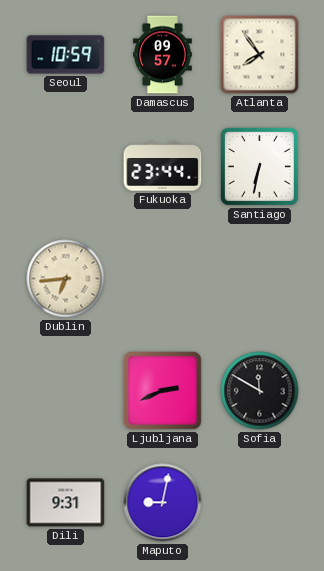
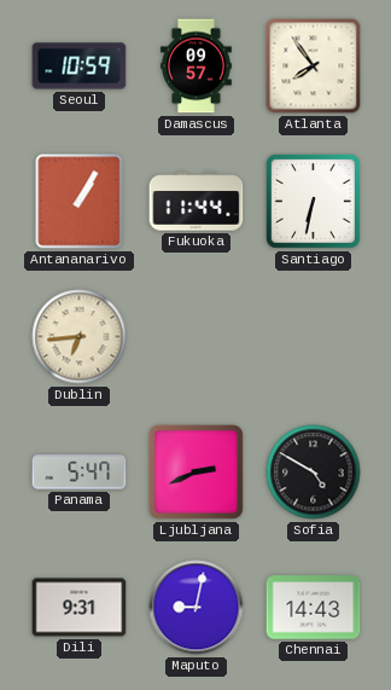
Antananarivo: none -> 1:05 (80, 202)
Fukuoka: 23:44 -> 11:44 (197, 202)
Panama: none -> 5:47 (80, 472)
Sofia: 11:50 -> 4:50 (314, 472)
Chennai: none -> 14:43 (314, 608)
